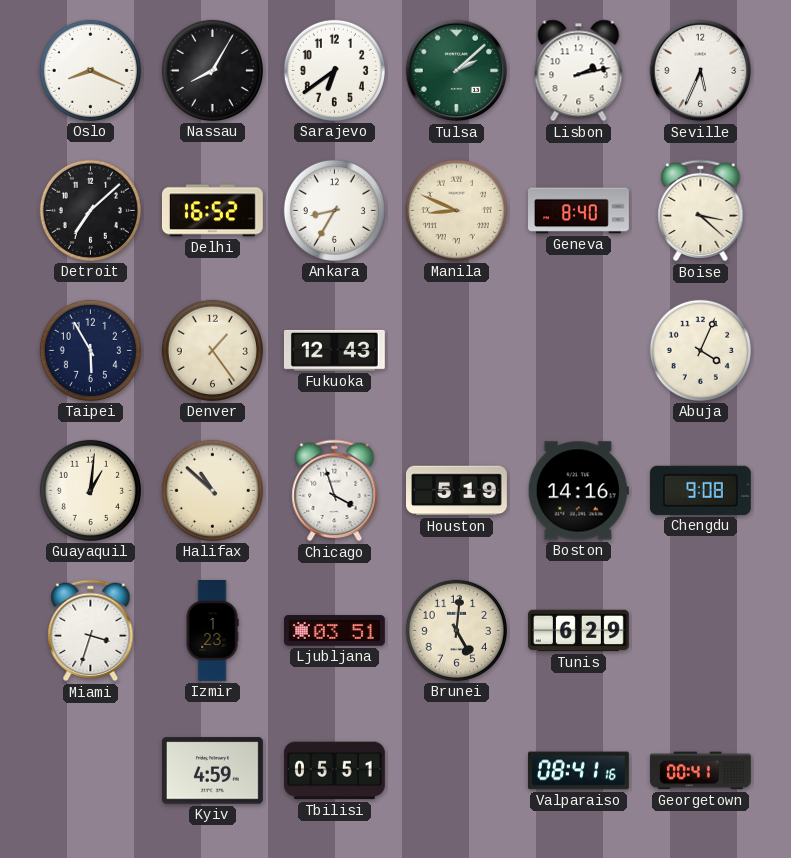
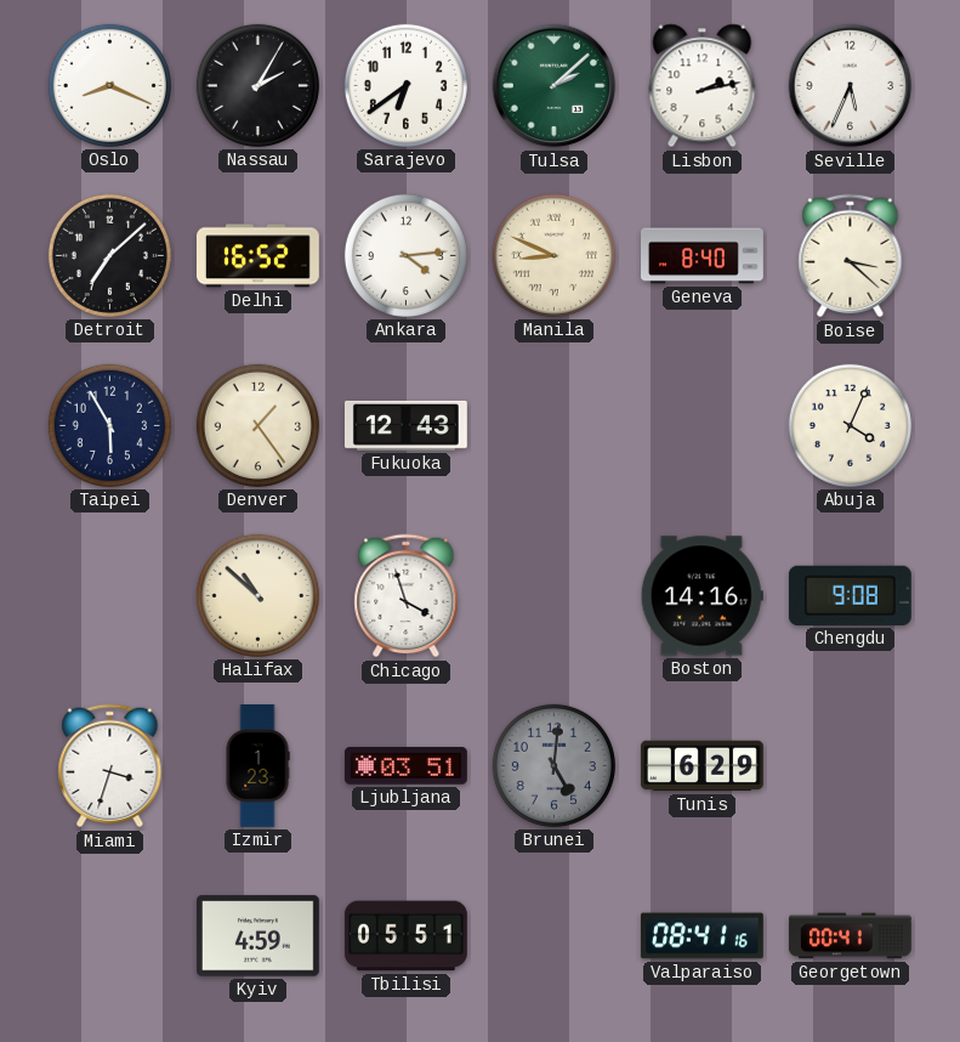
Nassau: 8:05 -> 2:05 (257, 85)
Ankara: 8:35 -> 4:14 (405, 255)
Guayaquil: 1:01 -> none (90, 490)
Houston: 5:19 -> none (457, 491)
Brunei dial: cream -> grey (553, 765)
